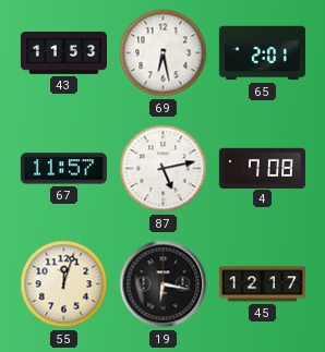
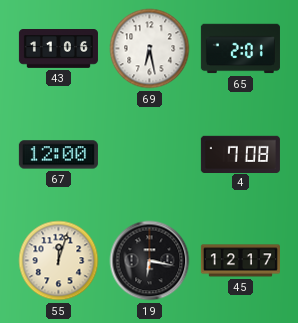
43: 11:53 -> 11:06 (58, 49)
67: 11:57 -> 12:00 (58, 155)
87: 5:13 -> none (164, 169)
